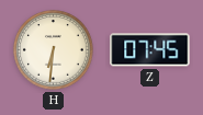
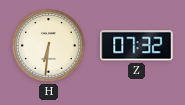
Z: 07:45 -> 07:32 (137, 46)
